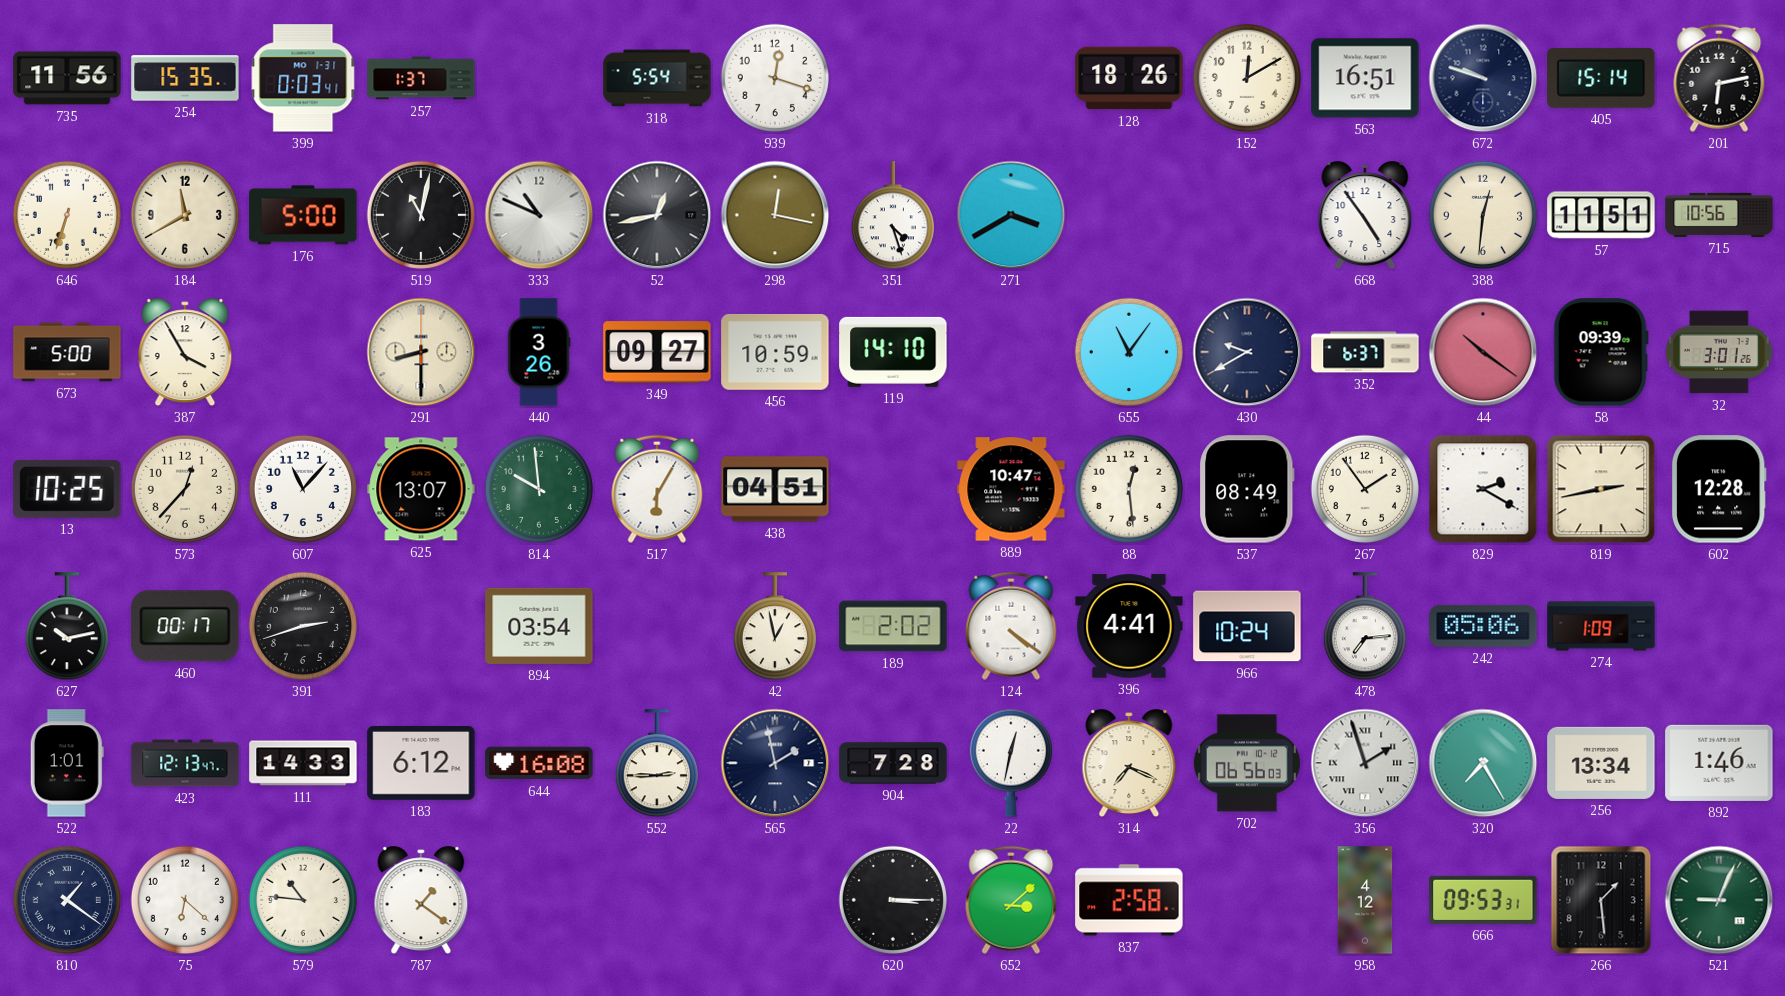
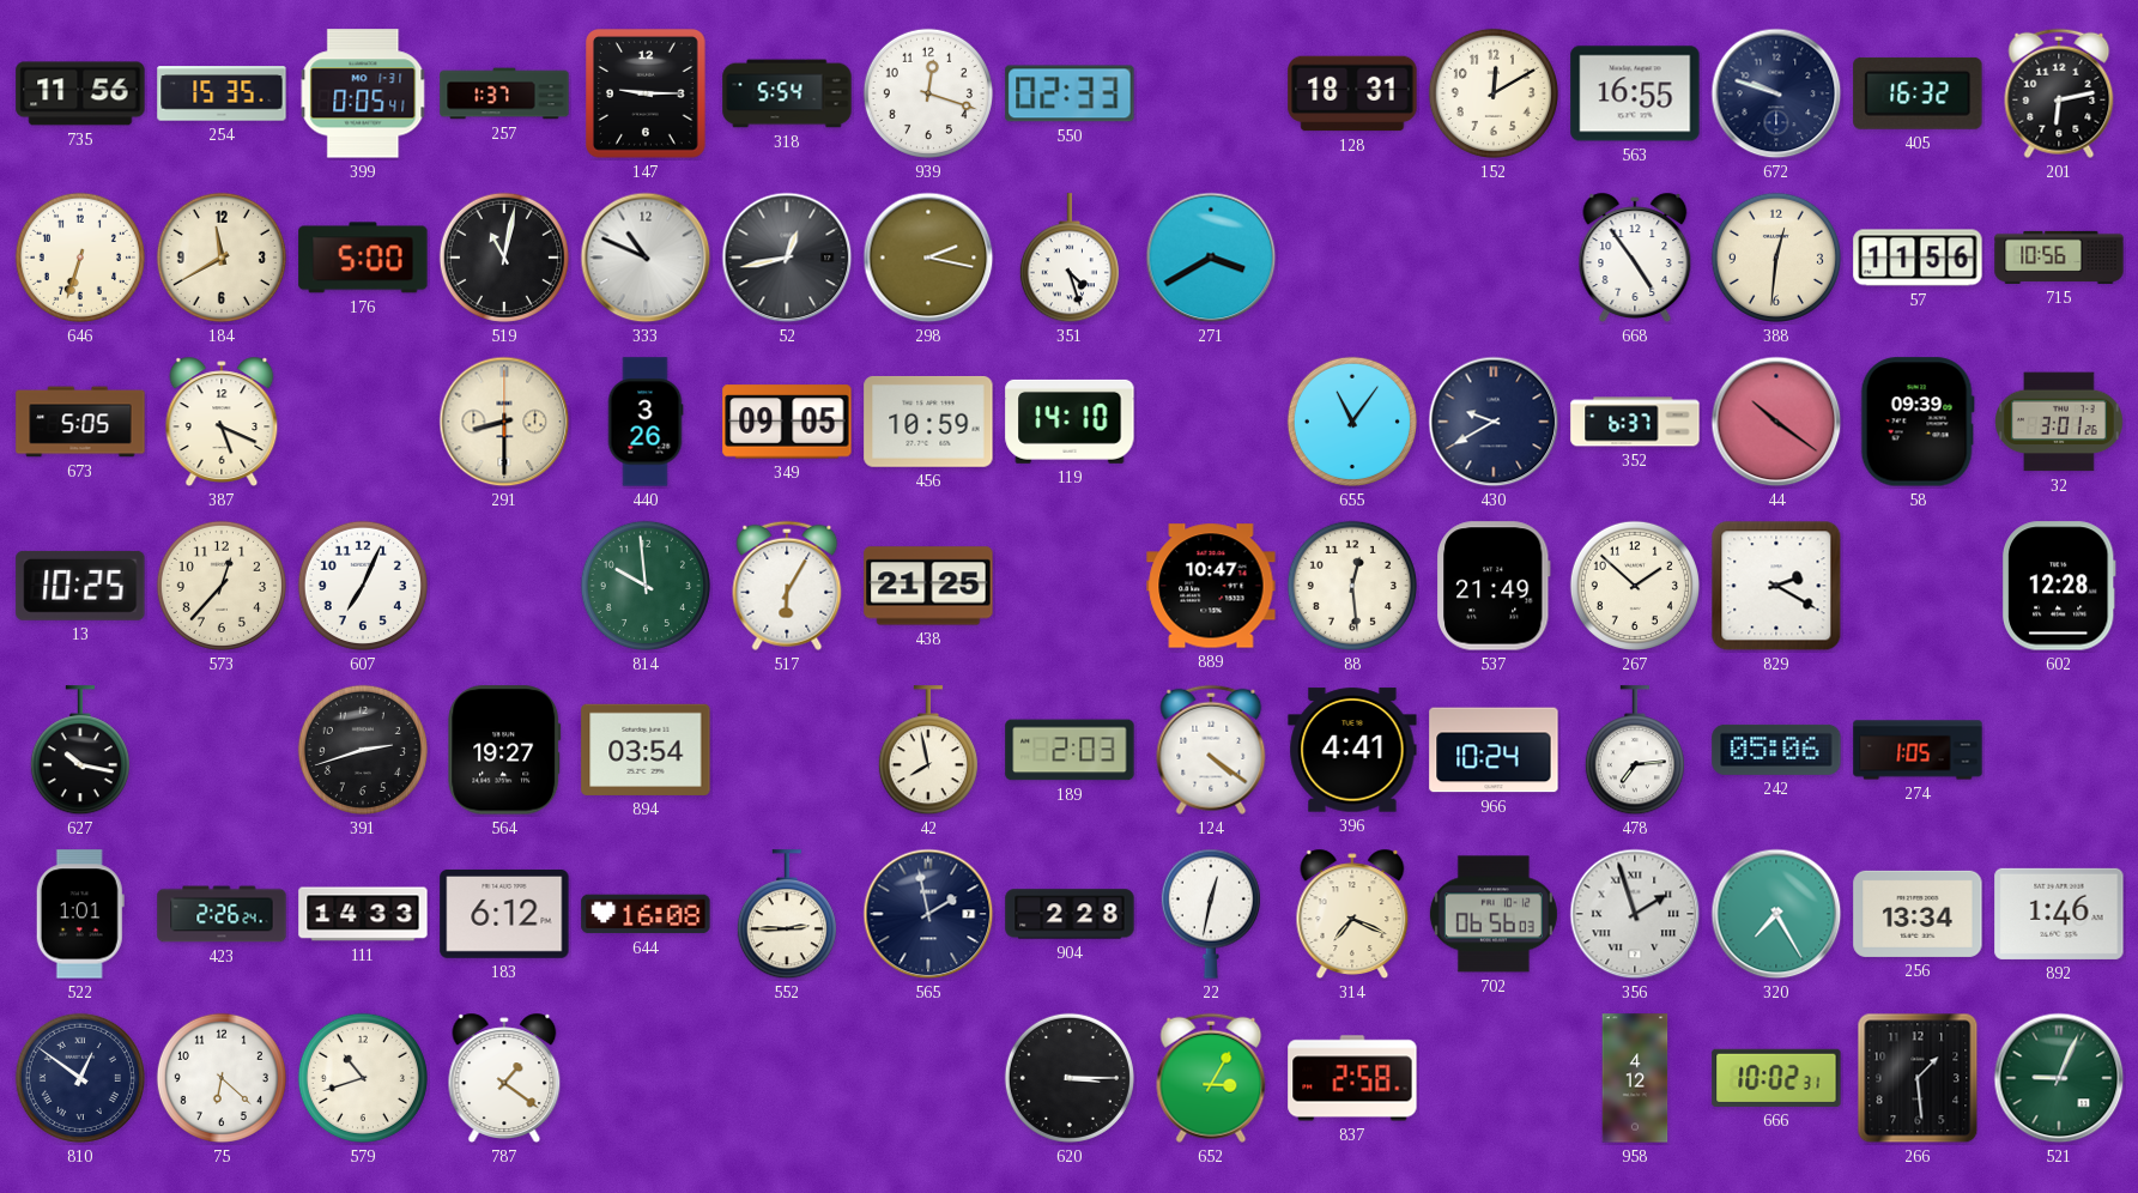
399: 0:03 -> 0:05 (363, 93)
147: none -> 9:15 (646, 93)
550: none -> 02:33 (1070, 93)
128: 18:26 -> 18:31 (1352, 93)
563: 16:51 -> 16:55 (1635, 93)
405: 15:14 -> 16:32 (1918, 93)
298: 12:17 -> 2:17 (928, 258)
57: 11:51 -> 11:56 (1918, 258)
673: 5:00 -> 5:05 (80, 422)
387: 3:55 -> 5:19 (222, 422)
349: 09:27 -> 09:05 (787, 422)
607: 11:07 -> 7:04 (363, 586)
625: 13:07 -> none (421, 489)
438: 04:51 -> 21:25 (928, 586)
537: 08:49 -> 21:49 (1495, 586)
267: 1:54 -> 1:52 (1635, 586)
819: 2:43 -> none (1601, 489)
627: 10:13 -> 10:17 (80, 751)
460: 00:17 -> none (185, 626)
564: none -> 19:27 (504, 750)
42: 12:58 -> 7:58 (928, 751)
189: 2:02 -> 2:03 (1070, 750)
274: 1:09 -> 1:05 (1918, 750)
423: 12:13 -> 2:26 (222, 914)
904: 7:28 -> 2:28 (1070, 914)
810: 1:21 -> 12:51 (80, 1078)
579: 10:46 -> 10:42 (363, 1078)
652: 3:08 -> 3:05 (1211, 1078)
666: 09:53 -> 10:02 (1776, 1078)
